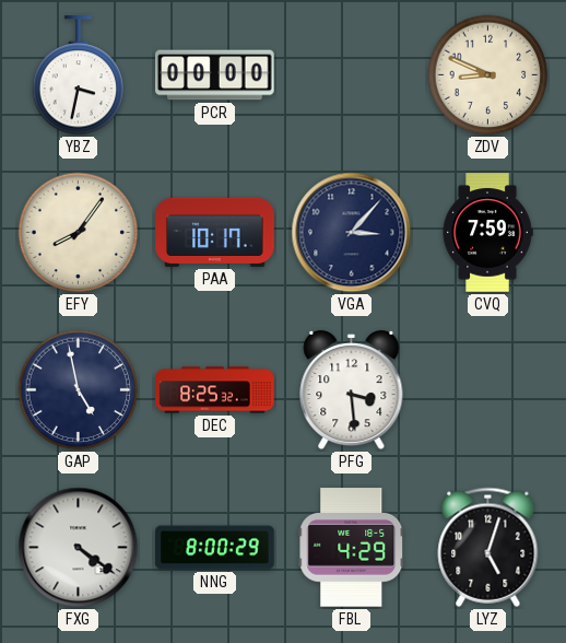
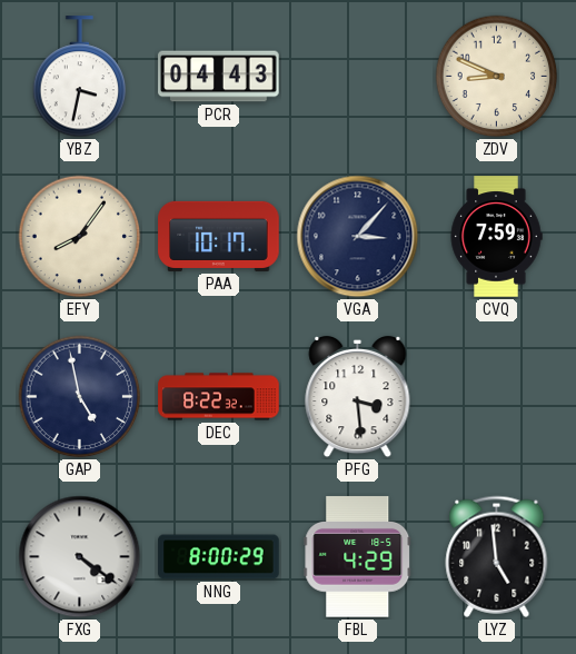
PCR: 00:00 -> 04:43 (219, 77)
DEC: 8:25 -> 8:22 (219, 397)
LYZ: 5:03 -> 4:59 (497, 556)
